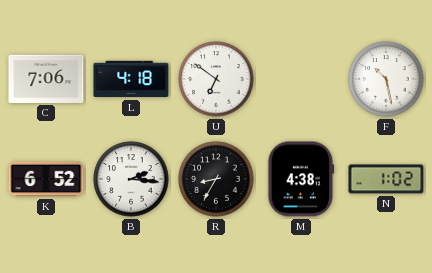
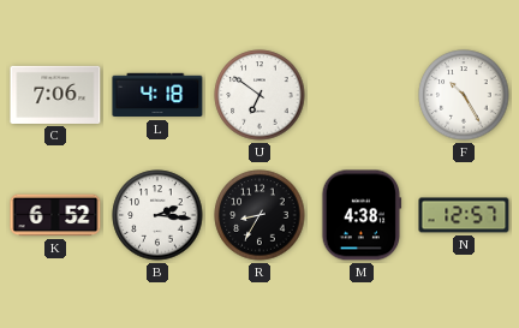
F: 10:28 -> 10:25 (464, 95)
N: 1:02 -> 12:57 (464, 215)
